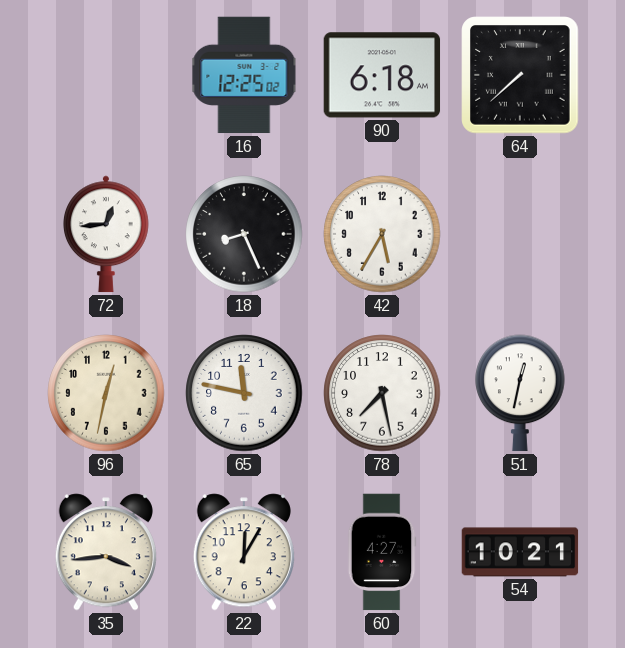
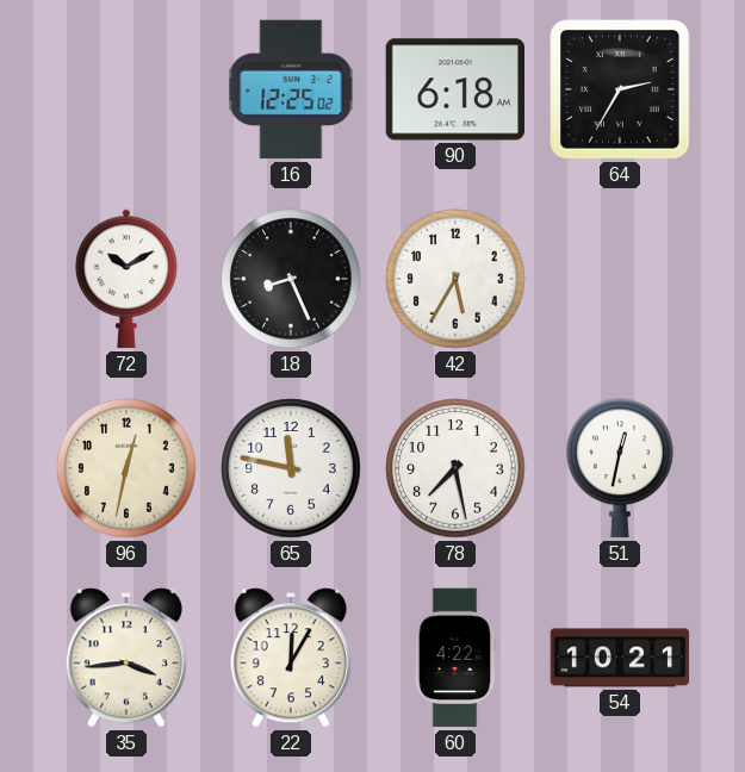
64: 7:38 -> 2:35 (620, 89)
72: 12:44 -> 10:10 (128, 279)
60: 4:27 -> 4:22 (455, 658)
